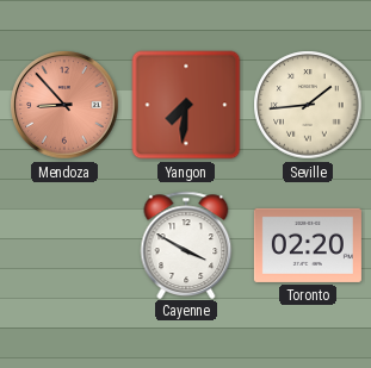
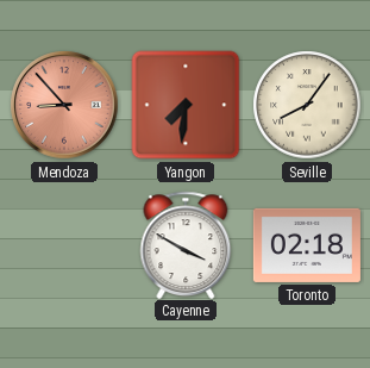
Seville: 1:44 -> 8:06 (307, 105)
Toronto: 02:20 -> 02:18 (307, 245)
